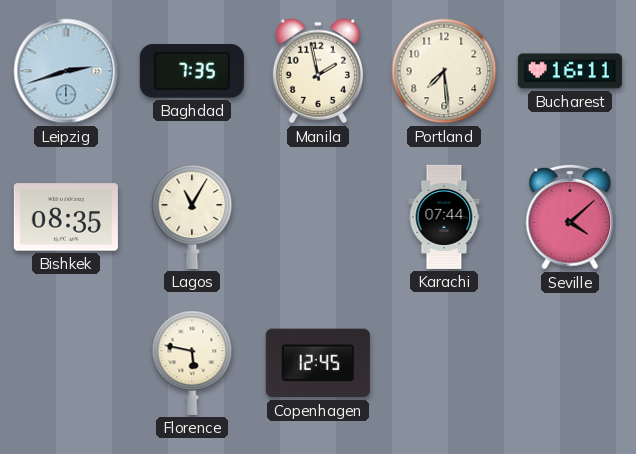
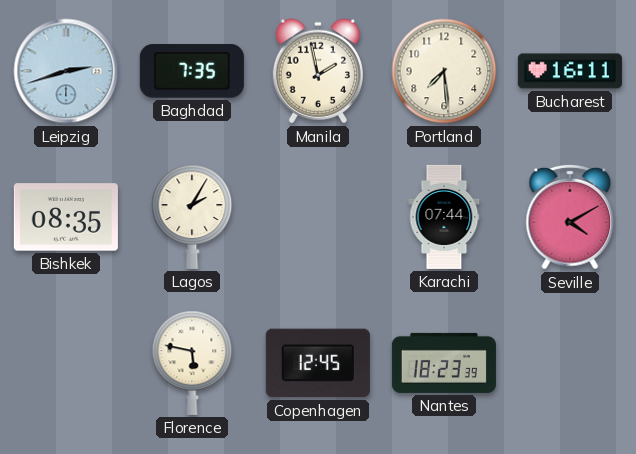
Lagos: 11:05 -> 2:05 (192, 217)
Seville: 4:08 -> 4:10 (570, 217)
Nantes: none -> 18:23 (444, 363)
